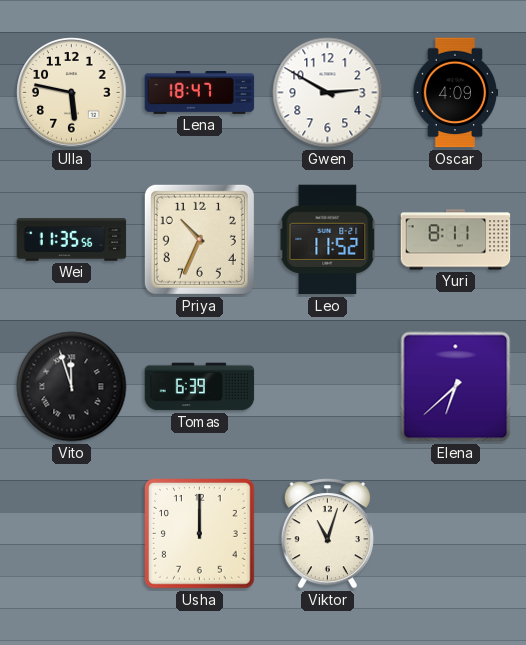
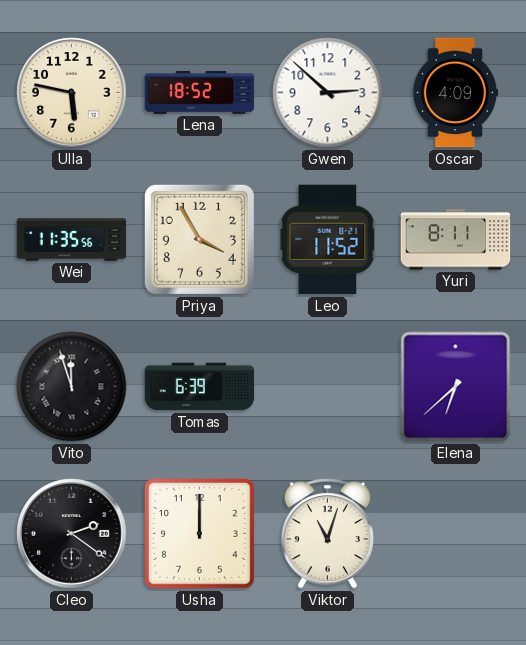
Lena: 18:47 -> 18:52 (200, 93)
Gwen: 2:50 -> 2:52 (328, 93)
Priya: 10:34 -> 3:55 (199, 239)
Cleo: none -> 2:21 (72, 534)
